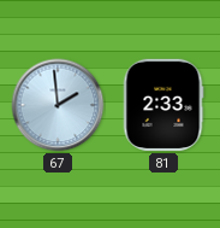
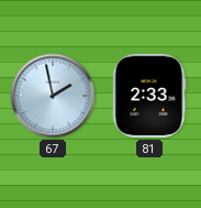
67: 1:59 -> 1:58 (53, 96)
